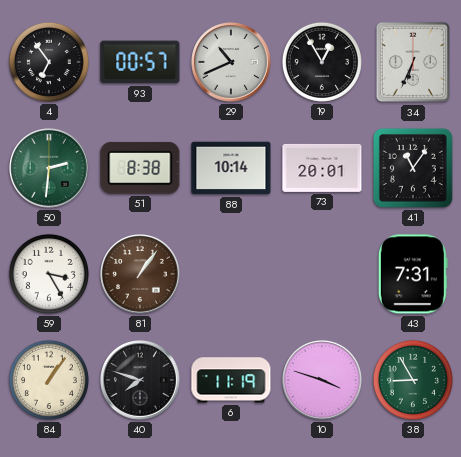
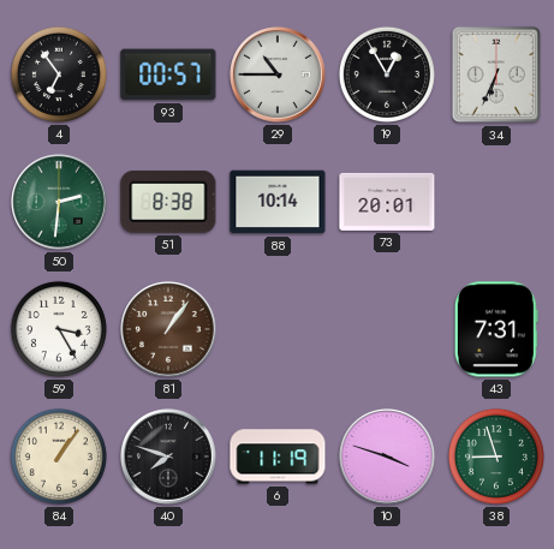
29: 10:41 -> 10:45 (279, 76)
41: 11:06 -> none (413, 168)
38: 8:55 -> 8:57 (496, 456)
